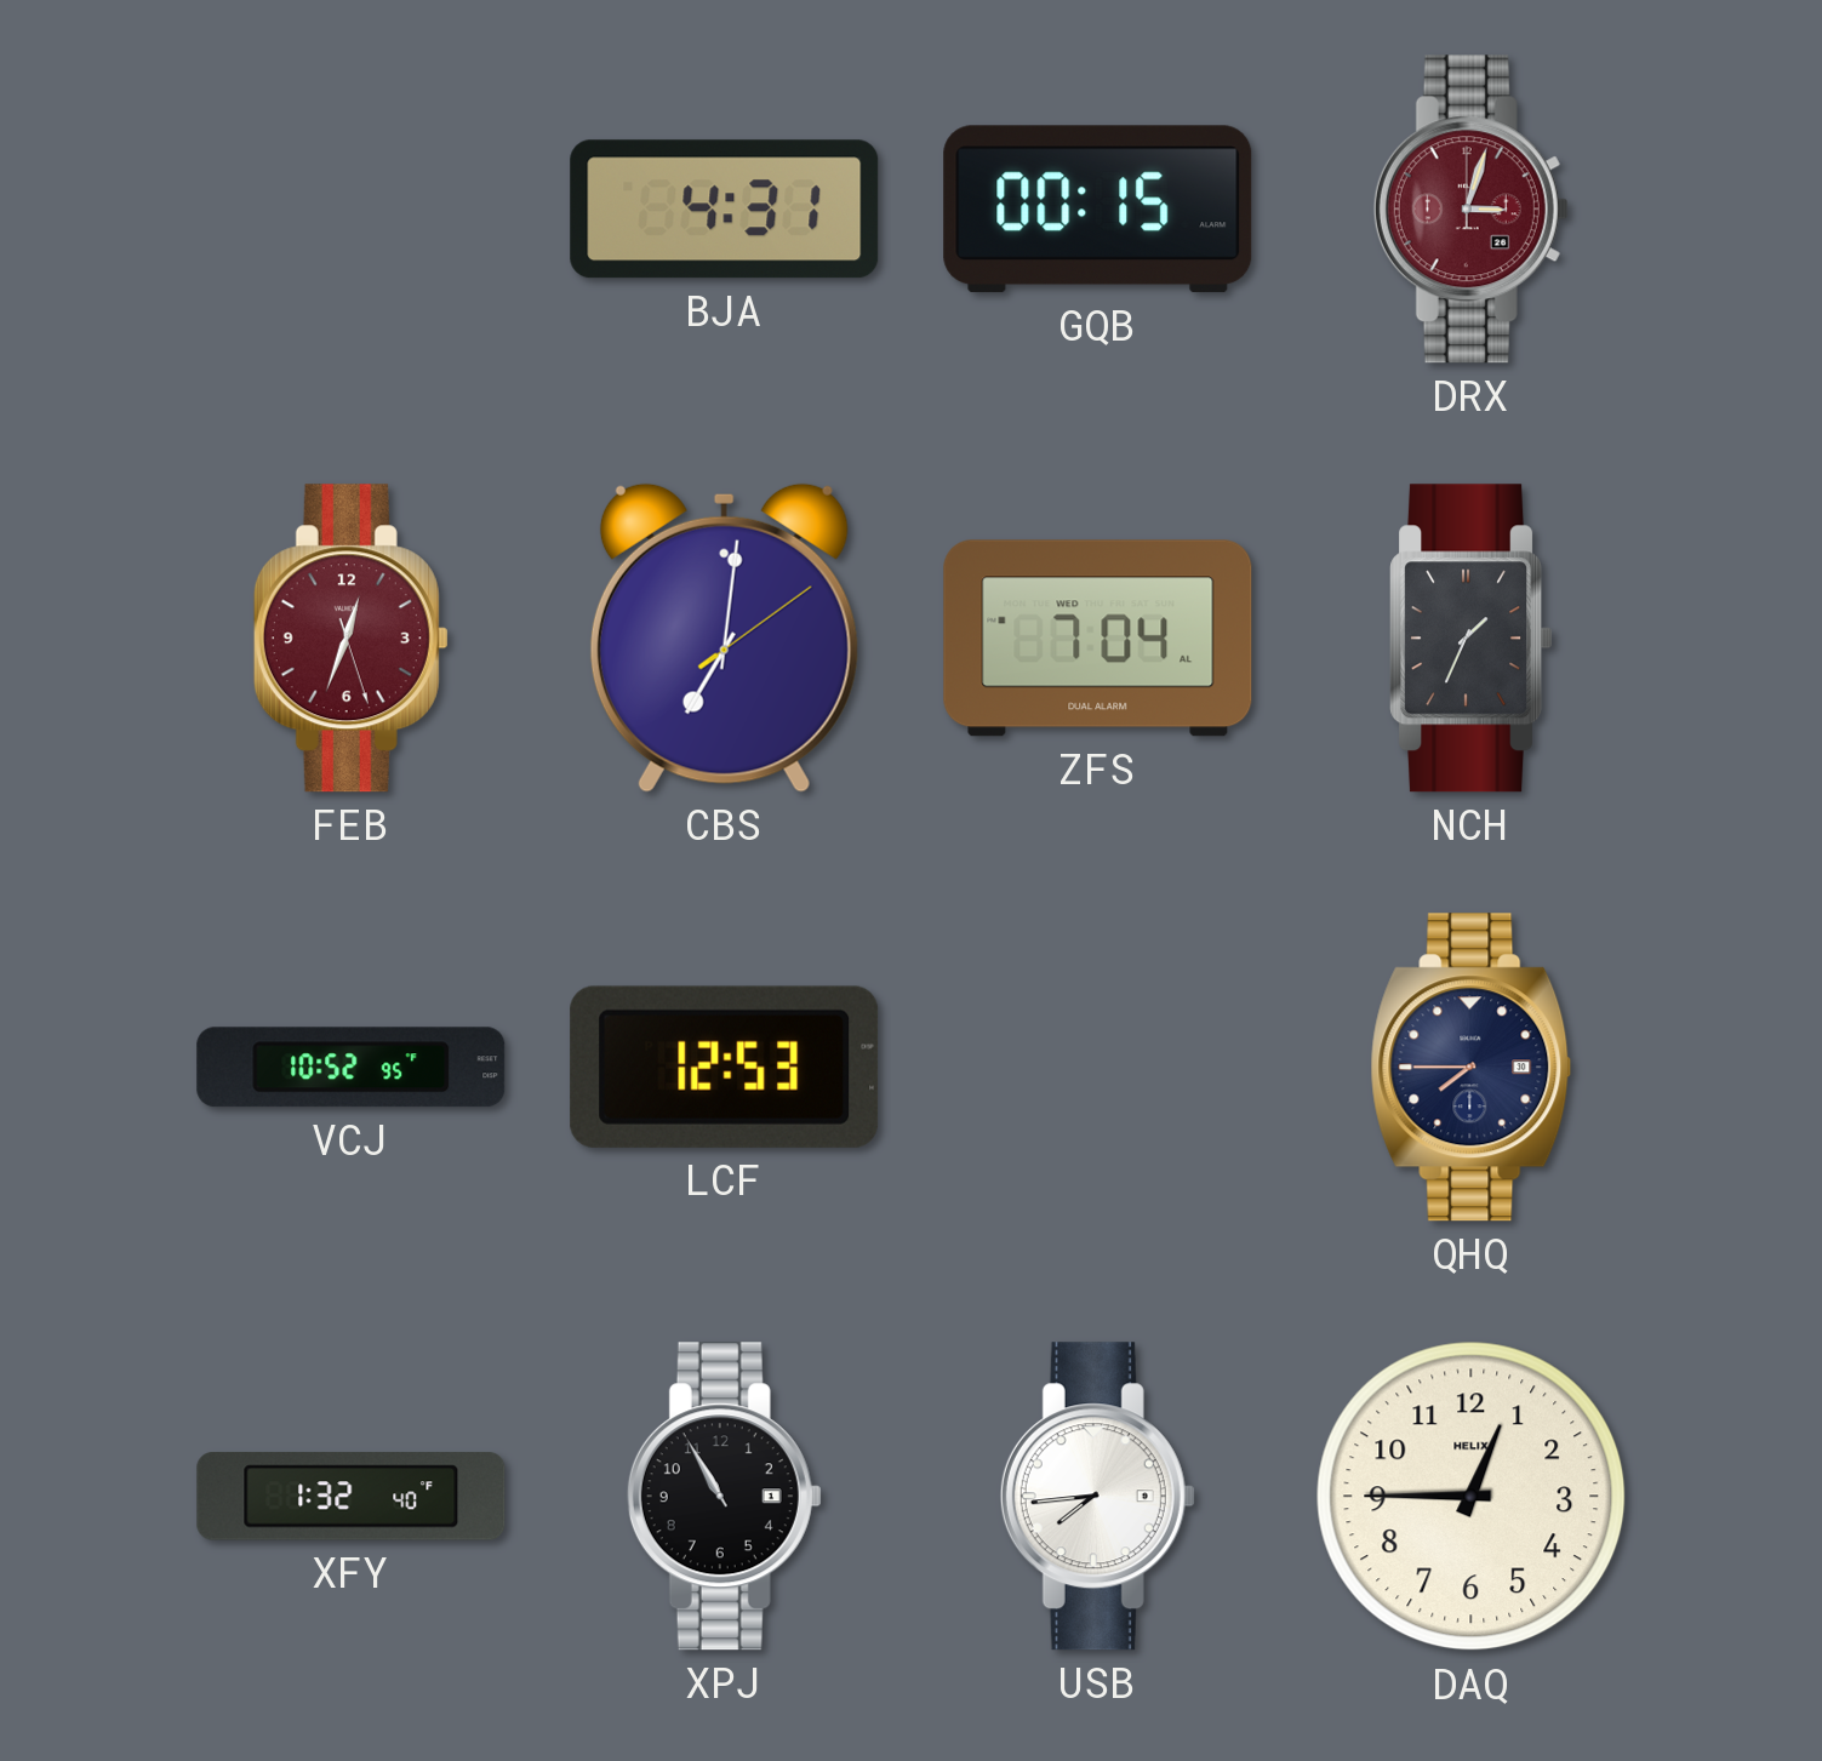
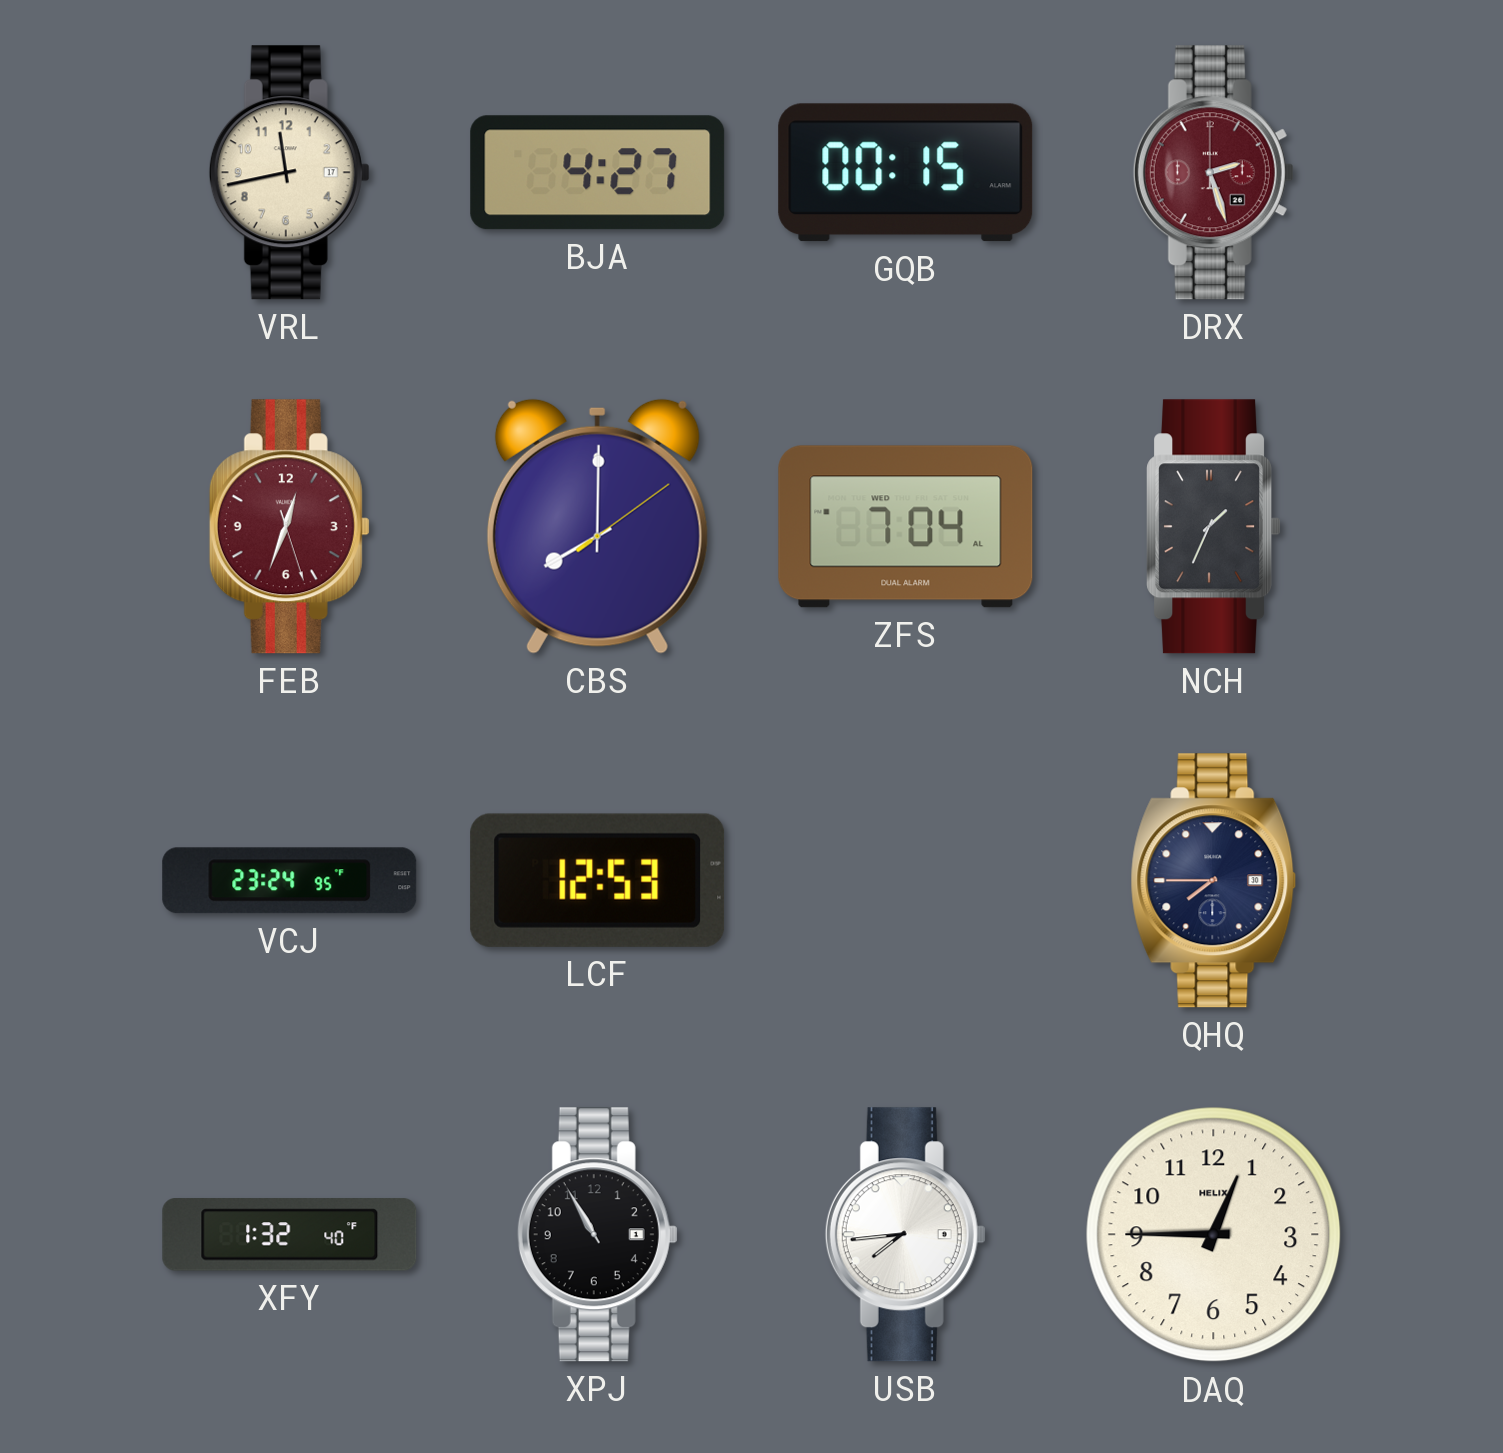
VRL: none -> 11:43 (289, 173)
BJA: 4:31 -> 4:27 (598, 173)
DRX: 3:03 -> 2:27 (1213, 173)
CBS: 7:01 -> 8:00 (597, 526)
VCJ: 10:52 -> 23:24 (290, 881)
